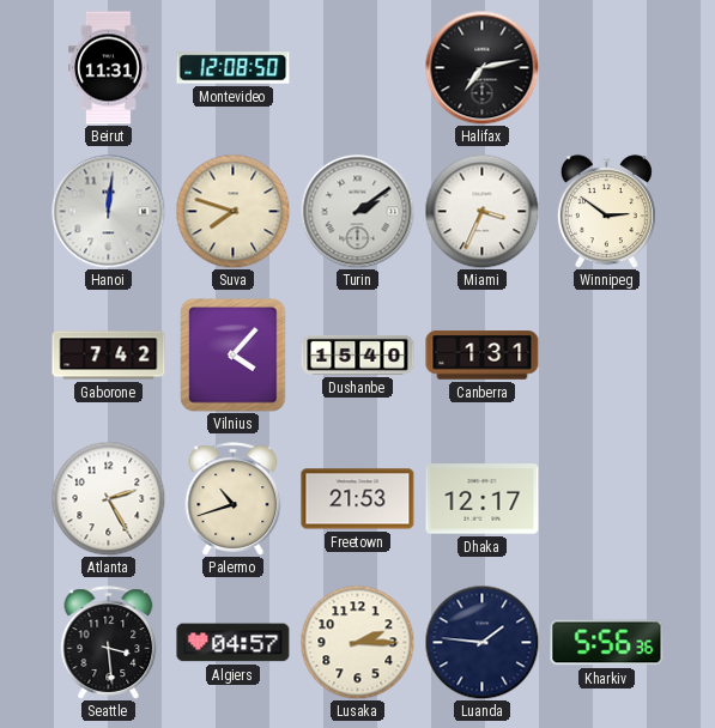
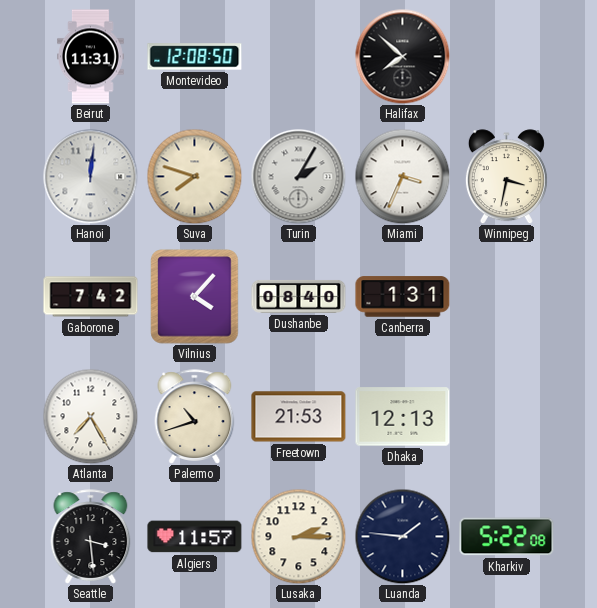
Halifax: 7:13 -> 7:52 (402, 56)
Turin: 2:09 -> 2:05 (298, 176)
Winnipeg: 2:51 -> 3:32 (506, 177)
Dushanbe: 15:40 -> 08:40 (299, 296)
Atlanta: 2:25 -> 7:25 (90, 416)
Dhaka: 12:17 -> 12:13 (403, 417)
Algiers: 04:57 -> 11:57 (195, 537)
Kharkiv: 5:56 -> 5:22 (507, 537)
